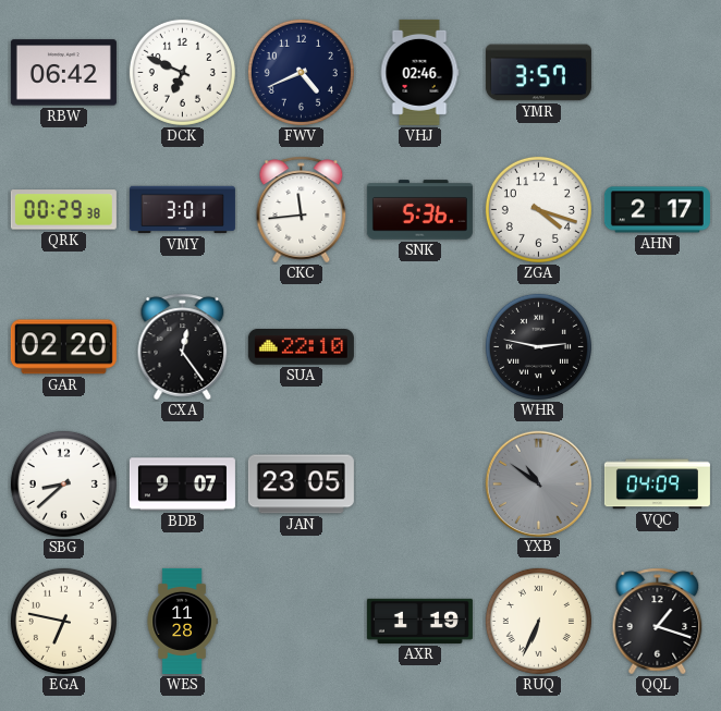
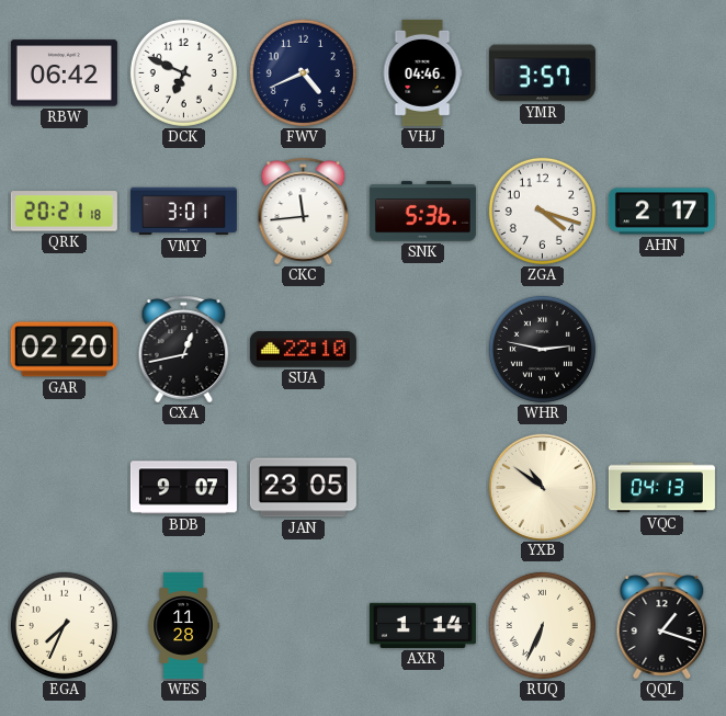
VHJ: 02:46 -> 04:46 (422, 72)
QRK: 00:29 -> 20:21 (64, 212)
CXA: 12:24 -> 12:43 (184, 350)
SBG: 8:38 -> none (63, 483)
YXB dial: grey -> cream (542, 487)
VQC: 04:09 -> 04:13 (661, 488)
EGA: 6:47 -> 7:34 (64, 625)
AXR: 1:19 -> 1:14 (422, 625)
